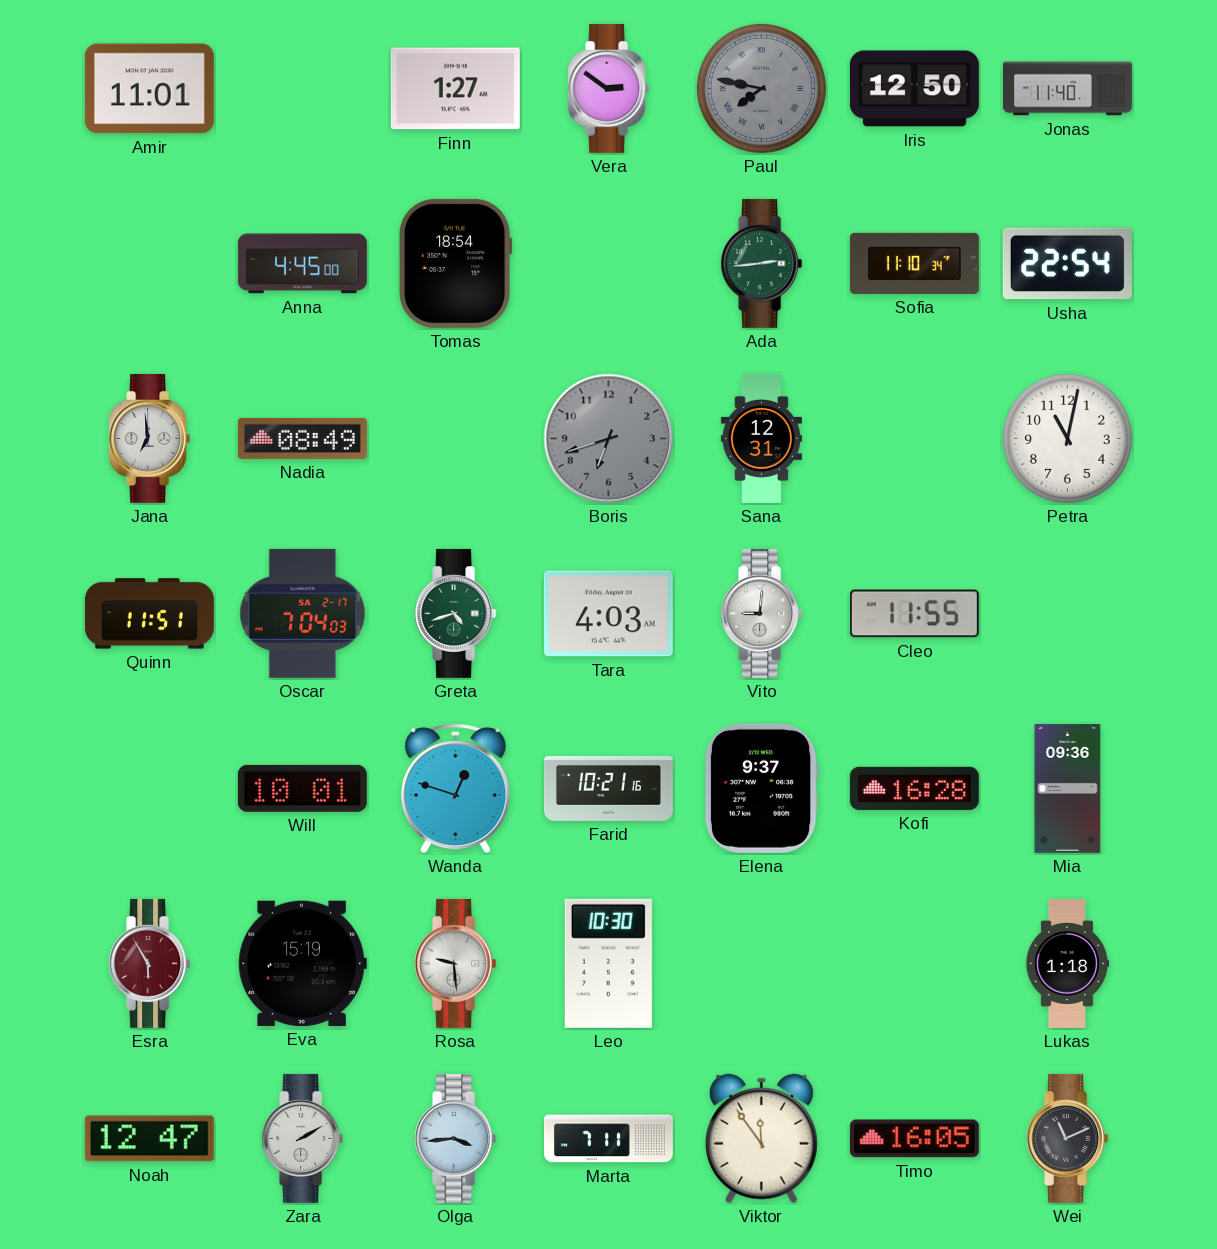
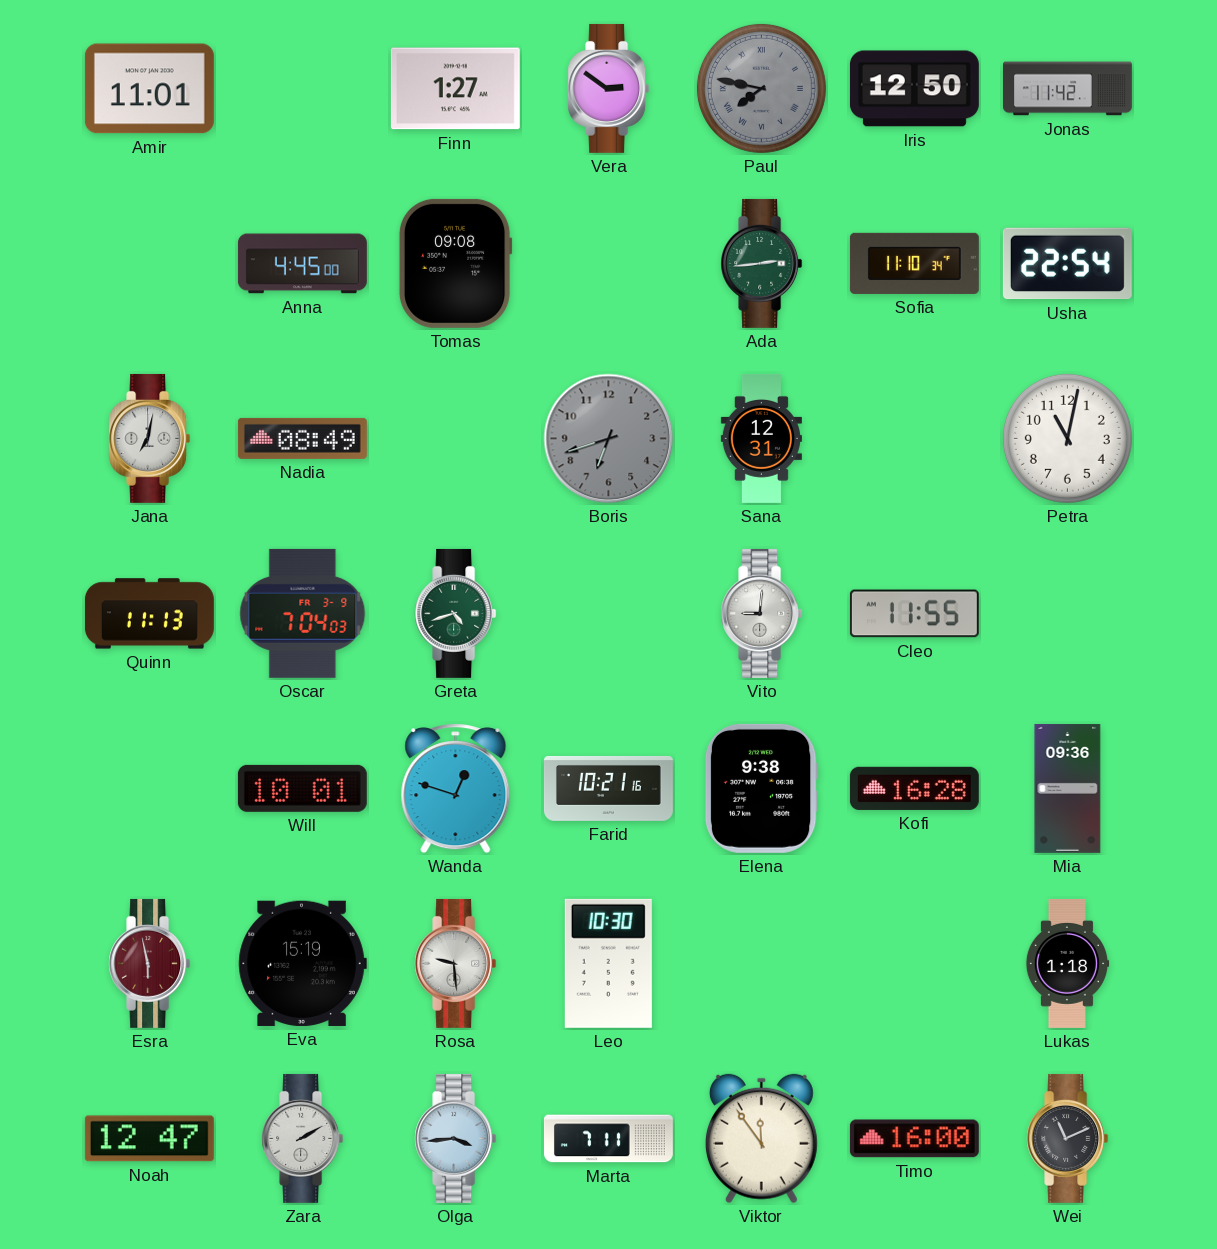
Jonas: 11:40 -> 11:42 (1067, 89)
Tomas: 18:54 -> 09:08 (455, 263)
Jana: 6:59 -> 7:02 (150, 438)
Quinn: 11:51 -> 11:13 (149, 614)
Oscar date: SA 2-17 -> FR 3-9 (303, 613)
Tara: 4:03 -> none (608, 614)
Elena: 9:37 -> 9:38 (761, 788)
Esra: 5:55 -> 5:58 (150, 963)
Timo: 16:05 -> 16:00 (914, 1139)
